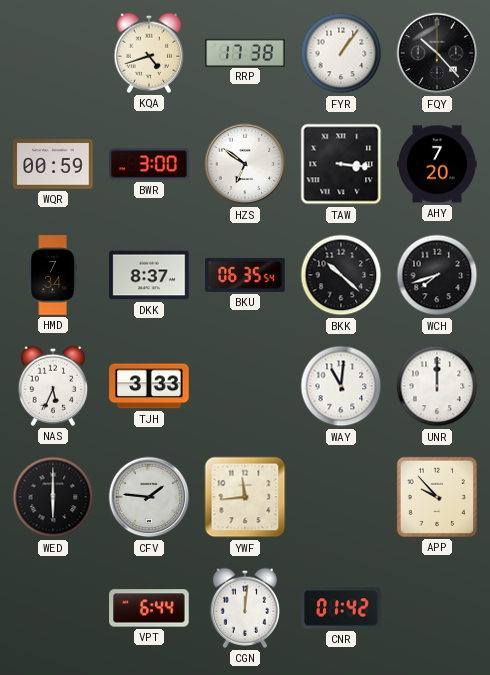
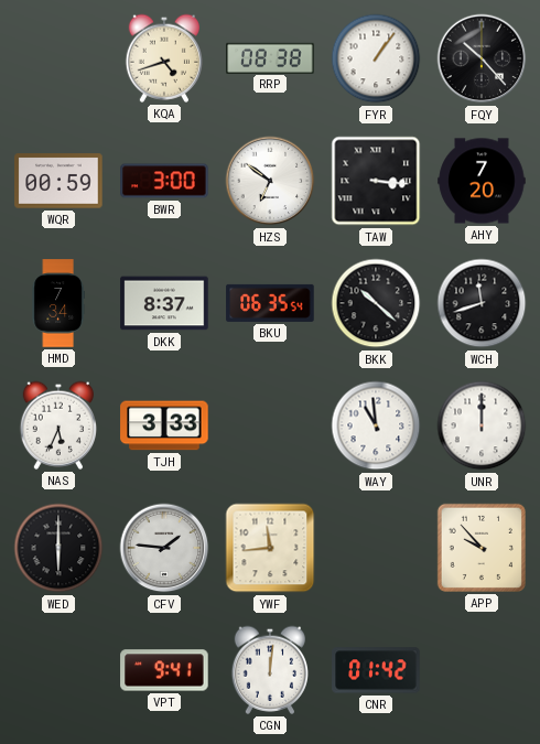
RRP: 17:38 -> 08:38 (270, 57)
WCH: 7:42 -> 11:42 (482, 303)
WAY: 11:01 -> 10:59 (376, 425)
VPT: 6:44 -> 9:41 (164, 670)
